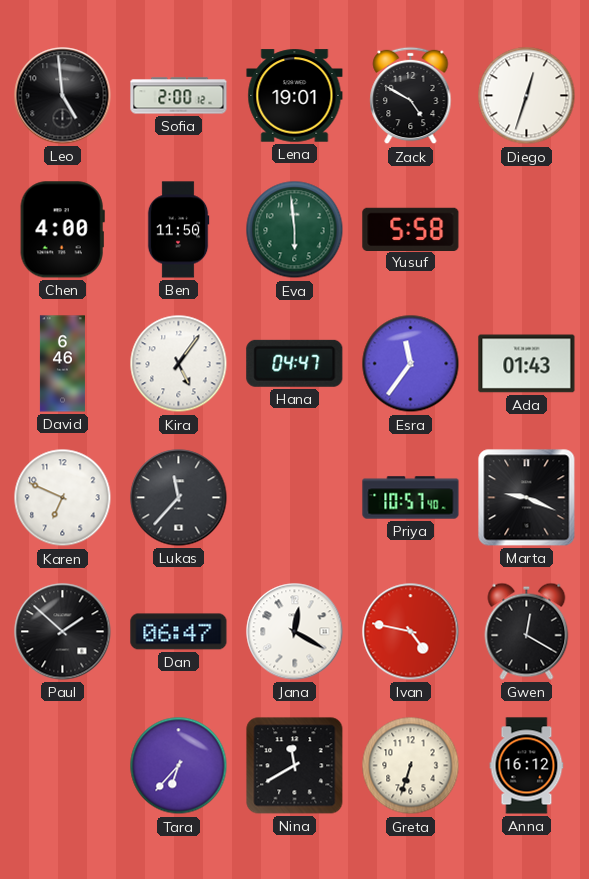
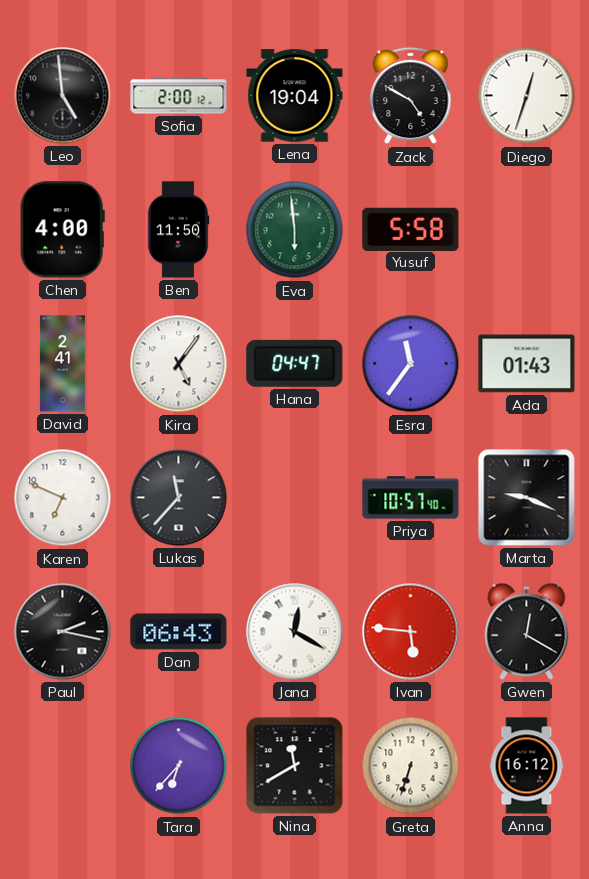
Lena: 19:01 -> 19:04 (295, 96)
David: 6:46 -> 2:41 (62, 364)
Paul: 1:52 -> 2:17 (63, 632)
Dan: 06:47 -> 06:43 (179, 632)
Ivan: 4:47 -> 5:46 (411, 632)
